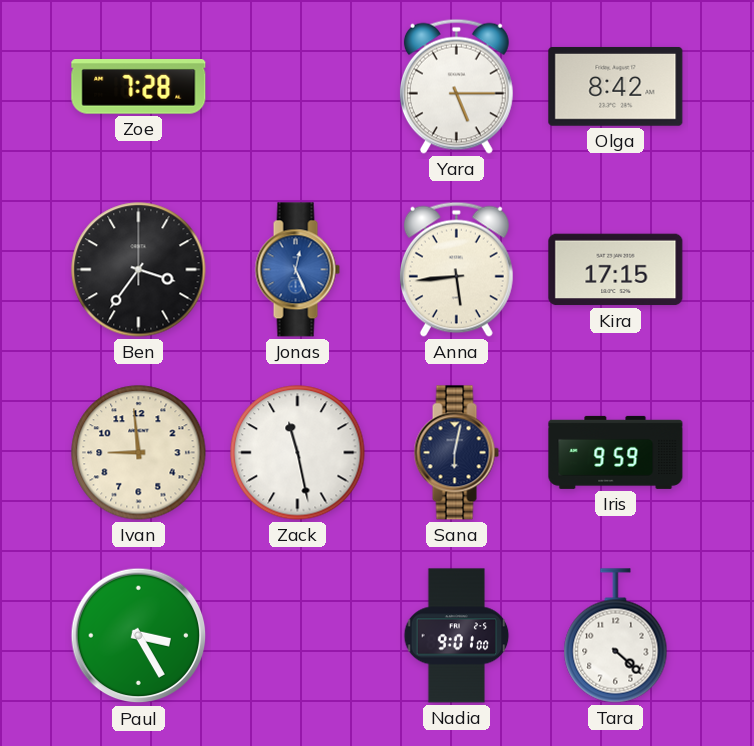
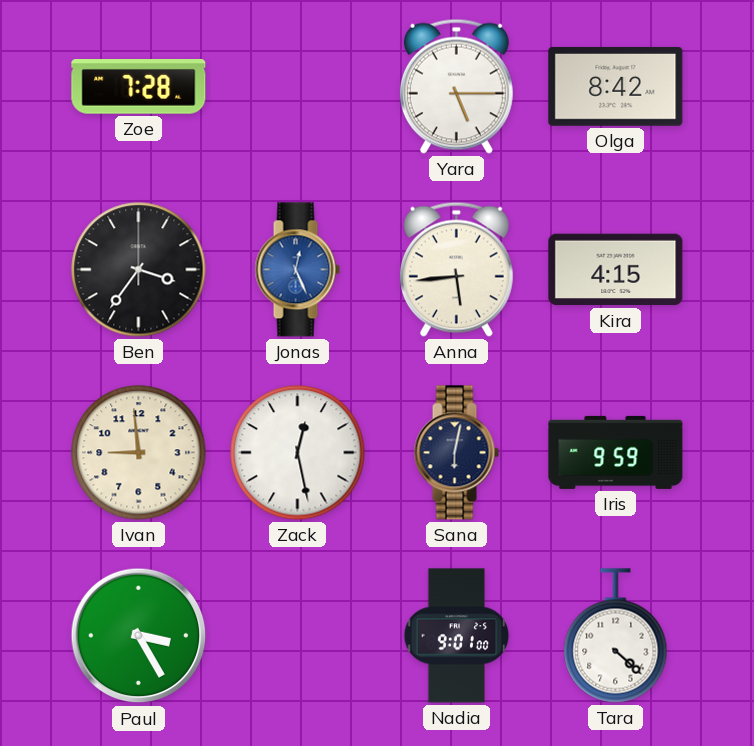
Kira: 17:15 -> 4:15 (616, 270)
Zack: 11:28 -> 12:28 (298, 453)
